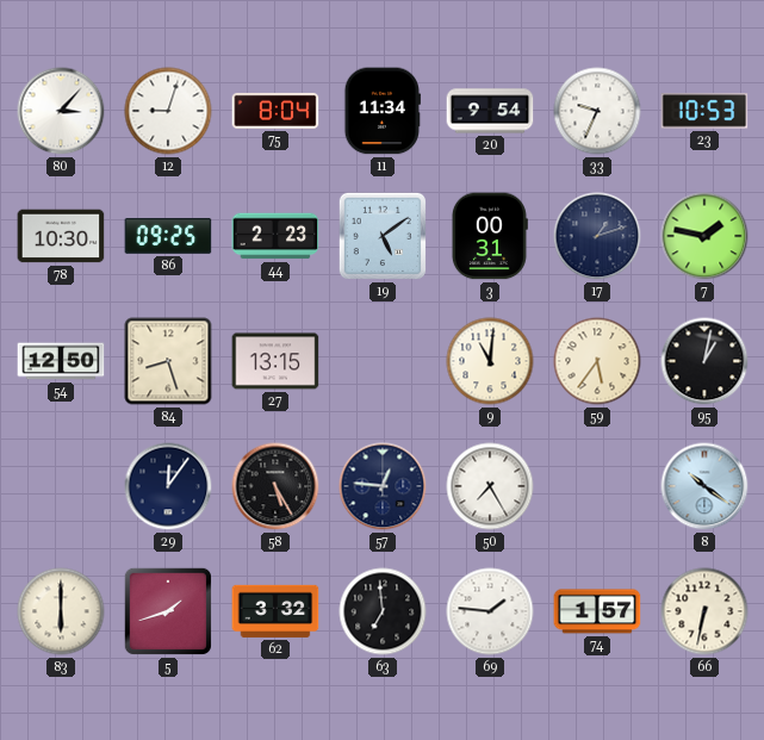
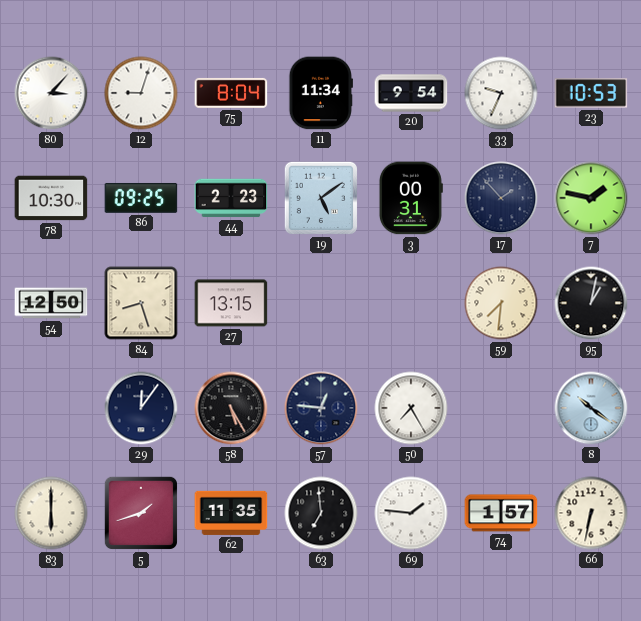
17: 1:12 -> 1:53 (501, 198)
9: 11:01 -> none (490, 361)
59: 5:36 -> 7:31 (501, 303)
62: 3:32 -> 11:35 (231, 513)
